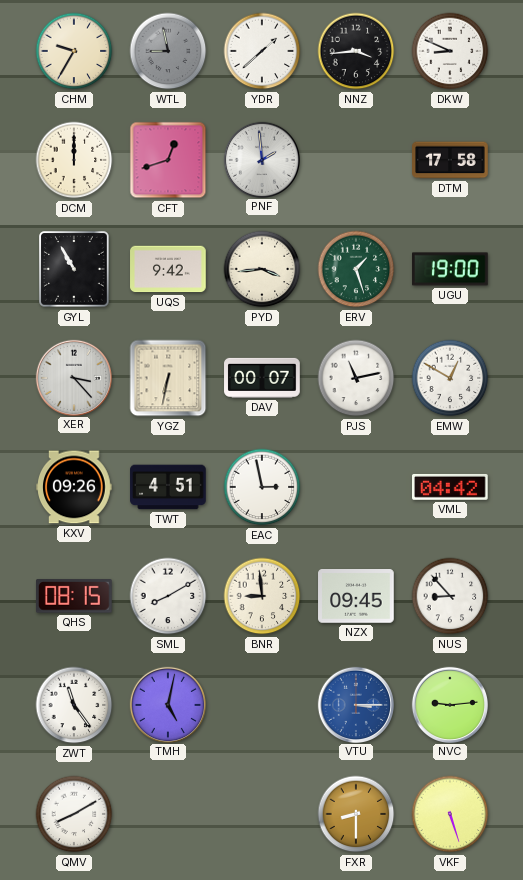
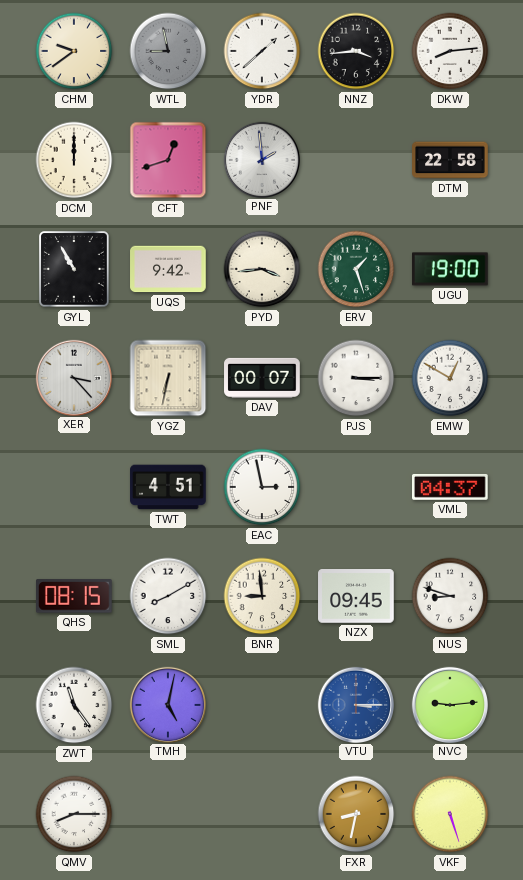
CHM: 9:35 -> 9:39 (74, 51)
DKW: 8:49 -> 8:14 (450, 51)
DTM: 17:58 -> 22:58 (450, 160)
PJS: 11:13 -> 3:15 (356, 378)
KXV: 09:26 -> none (74, 487)
VML: 04:42 -> 04:37 (451, 487)
NUS: 8:53 -> 8:48 (450, 596)
QMV: 8:10 -> 8:15 (74, 814)
FXR: 8:30 -> 8:32 (356, 814)
